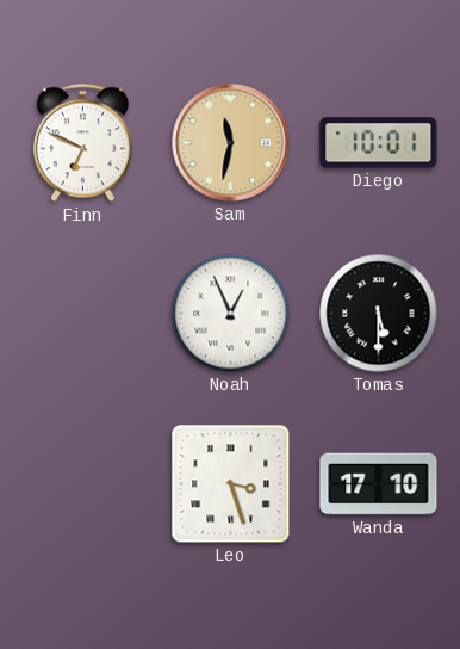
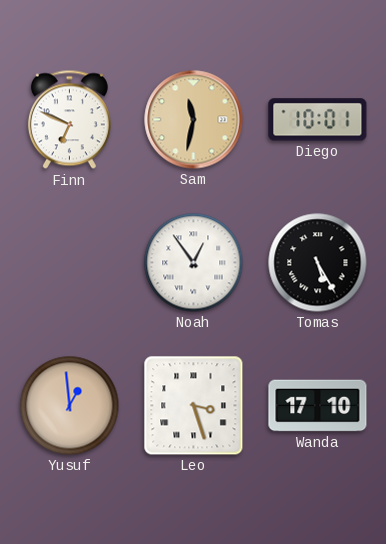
Noah: 12:56 -> 12:54 (194, 263)
Tomas: 5:30 -> 5:25 (318, 263)
Yusuf: none -> 12:59 (70, 406)
